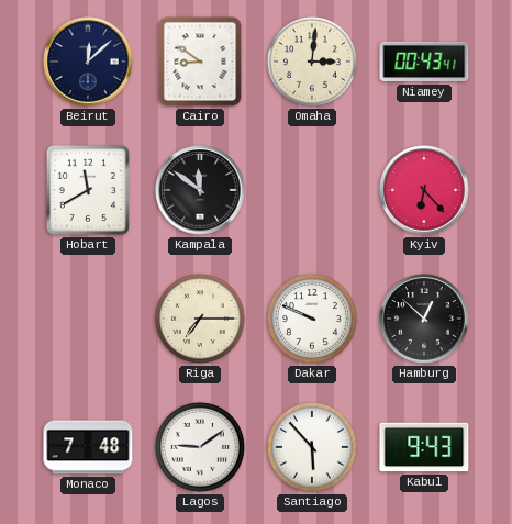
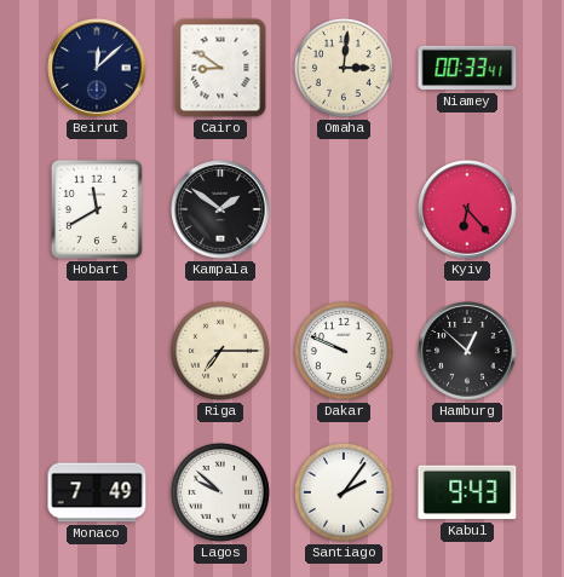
Niamey: 00:43 -> 00:33 (467, 68)
Kampala: 11:51 -> 1:51 (220, 209)
Monaco: 7:48 -> 7:49 (97, 492)
Lagos: 9:09 -> 9:52 (220, 492)
Santiago: 5:53 -> 2:06 (344, 492)
